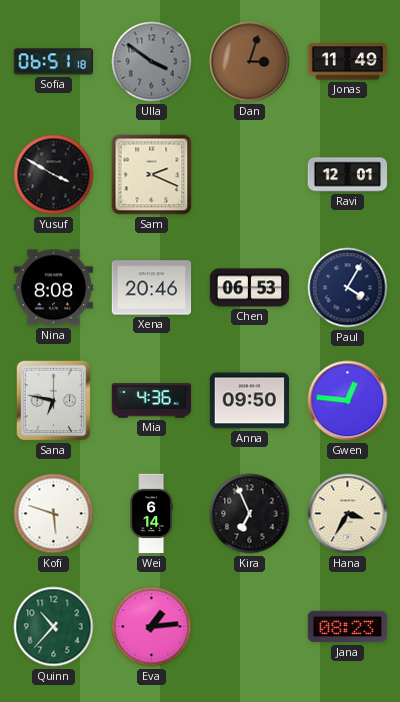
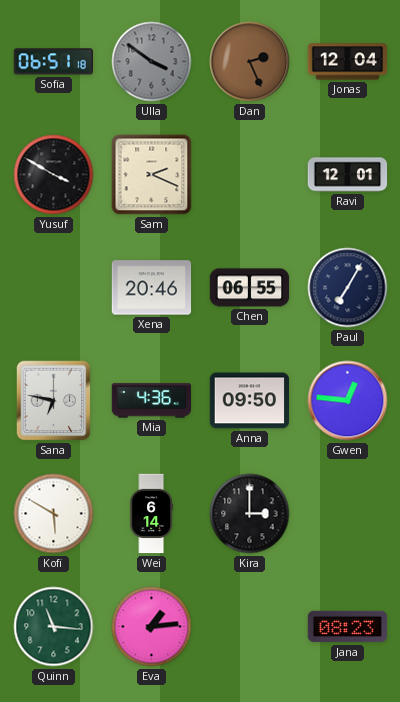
Dan: 3:03 -> 2:26 (250, 62)
Jonas: 11:49 -> 12:04 (348, 62)
Nina: 8:08 -> none (54, 288)
Chen: 06:53 -> 06:55 (250, 288)
Paul: 4:05 -> 7:05 (348, 288)
Kofi: 5:48 -> 5:50 (54, 514)
Kira: 6:56 -> 3:00 (250, 514)
Hana: 3:35 -> none (348, 514)
Quinn: 10:37 -> 11:16 (54, 627)
